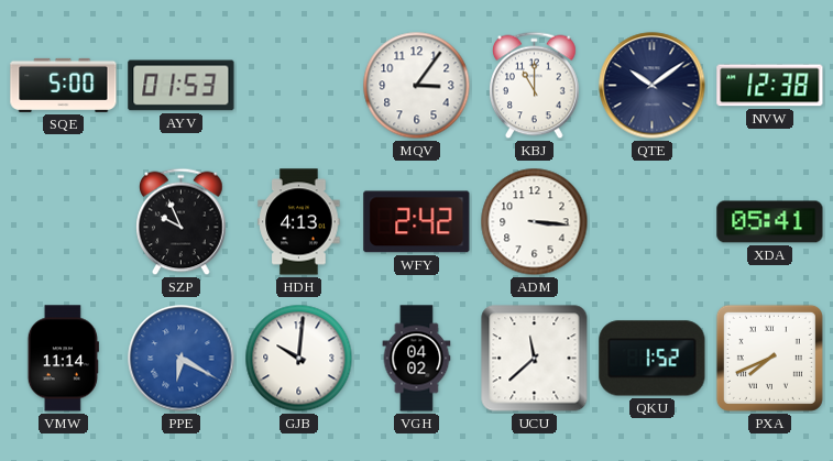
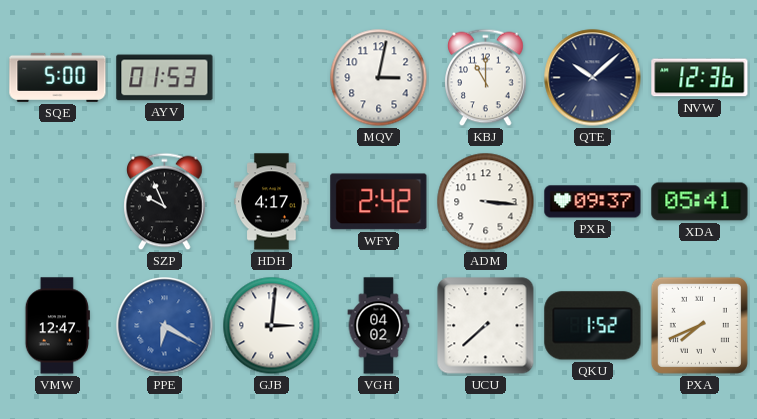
MQV: 3:06 -> 3:02 (379, 78)
QTE: 10:09 -> 10:08 (593, 78)
NVW: 12:38 -> 12:36 (700, 78)
HDH: 4:13 -> 4:17 (272, 202)
PXR: none -> 09:37 (593, 202)
VMW: 11:14 -> 12:47 (57, 326)
GJB: 10:01 -> 3:01 (272, 326)
UCU: 11:38 -> 7:38 (486, 326)
